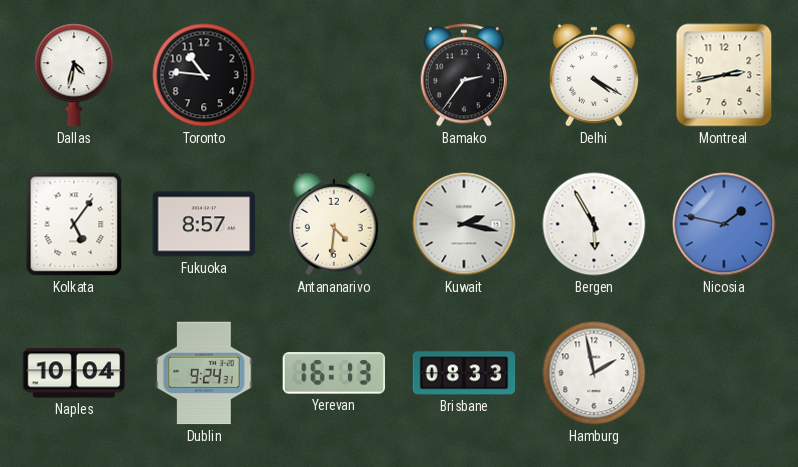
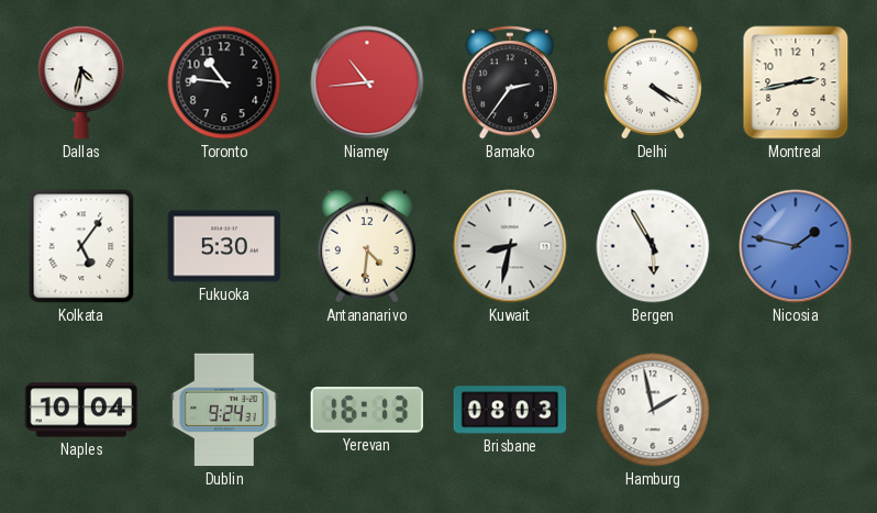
Niamey: none -> 10:44 (367, 82)
Fukuoka: 8:57 -> 5:30 (224, 246)
Kuwait: 2:17 -> 8:32 (510, 246)
Brisbane: 08:33 -> 08:03 (510, 410)
